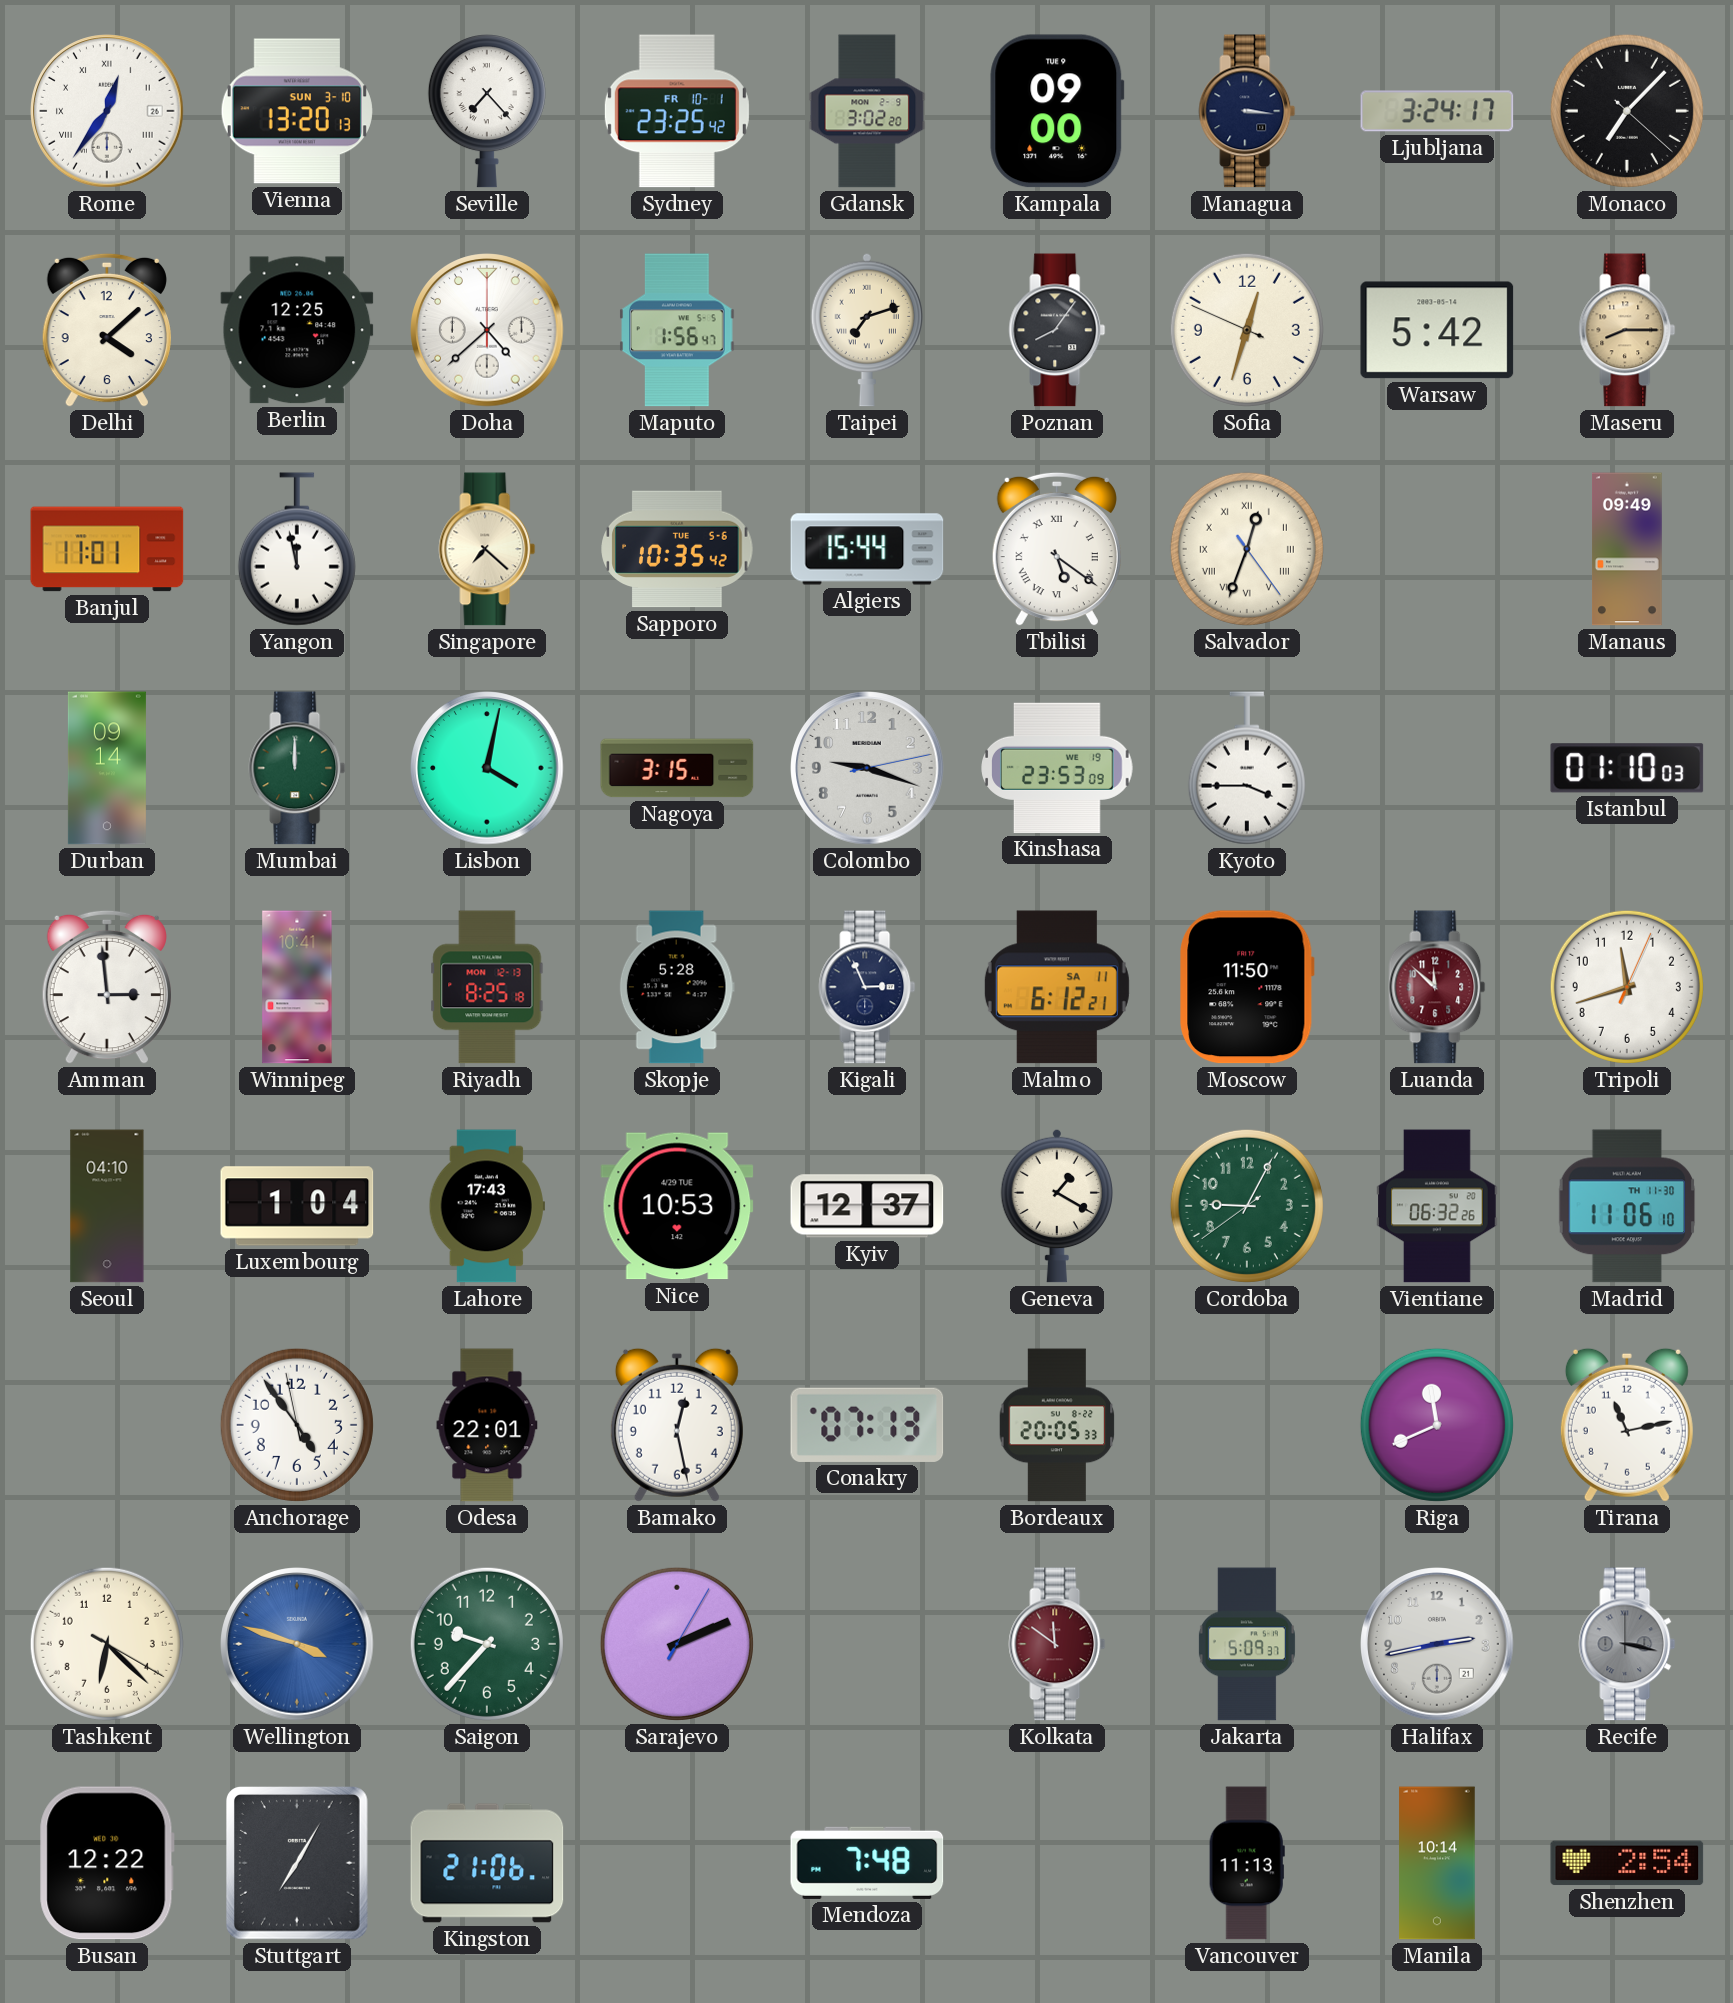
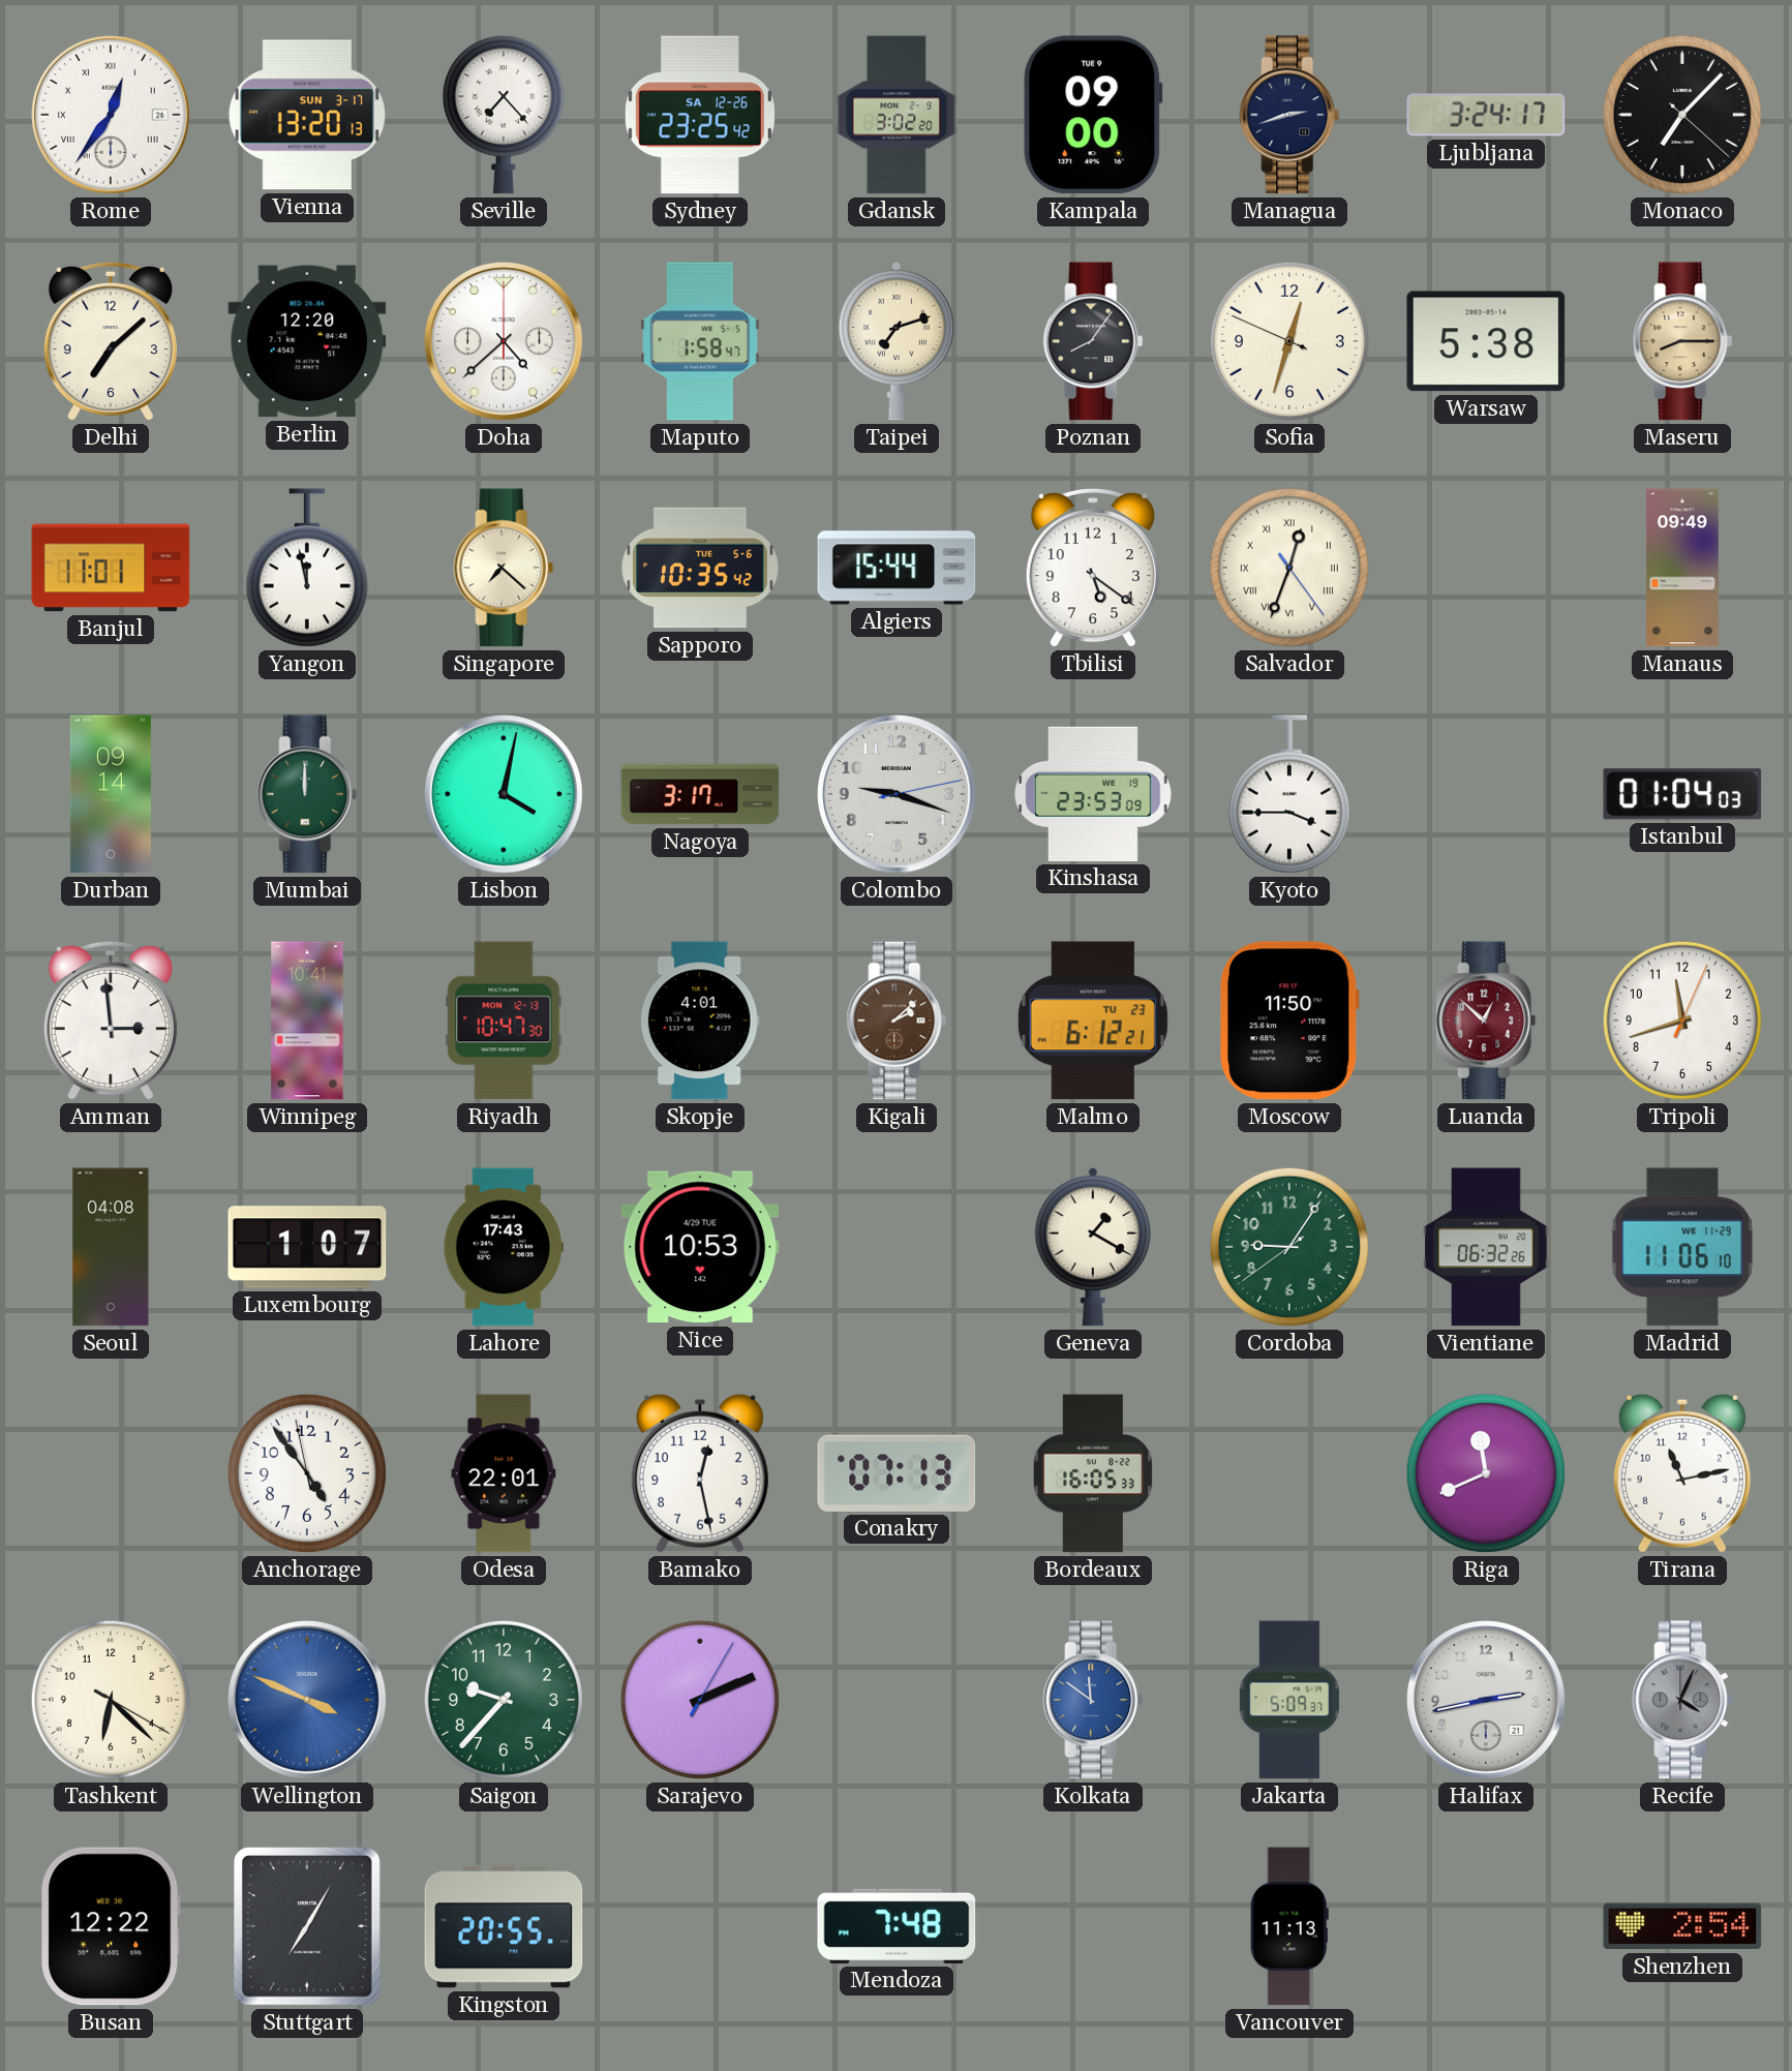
Vienna date: SUN 3-10 -> SUN 3-17 (307, 115)
Sydney date: FR 10-1 -> SA 12-26 (700, 115)
Managua: 3:16 -> 2:42 (1289, 115)
Delhi: 4:08 -> 7:08 (111, 341)
Berlin: 12:25 -> 12:20 (307, 341)
Maputo: 1:56 -> 1:58 (700, 341)
Warsaw: 5:42 -> 5:38 (1486, 341)
Tbilisi numerals: Roman -> Arabic (1093, 568)
Nagoya: 3:15 -> 3:17 (700, 794)
Istanbul: 01:10 -> 01:04 (1682, 794)
Riyadh: 8:25 -> 10:47 (504, 1021)
Skopje: 5:28 -> 4:01 (700, 1021)
Kigali: 2:56 -> 2:08 (897, 1021)
Kigali dial: navy -> brown (897, 1021)
Malmo date: SA 11 -> TU 23 (1093, 1021)
Luanda: 11:52 -> 12:52 (1486, 1021)
Seoul: 04:10 -> 04:08 (111, 1247)
Luxembourg: 1:04 -> 1:07 (307, 1247)
Kyiv: 12:37 -> none (867, 1206)
Cordoba: 9:04 -> 9:05 (1289, 1247)
Madrid date: TH 11-30 -> WE 11-29 (1682, 1247)
Bordeaux: 20:05 -> 16:05 (1093, 1473)
Wellington: 3:48 -> 3:49 (307, 1700)
Kolkata dial: burgundy -> blue (1093, 1700)
Recife: 3:17 -> 4:04 (1682, 1700)
Kingston: 21:06 -> 20:55 (504, 1926)
Manila: 10:14 -> none (1437, 1863)
